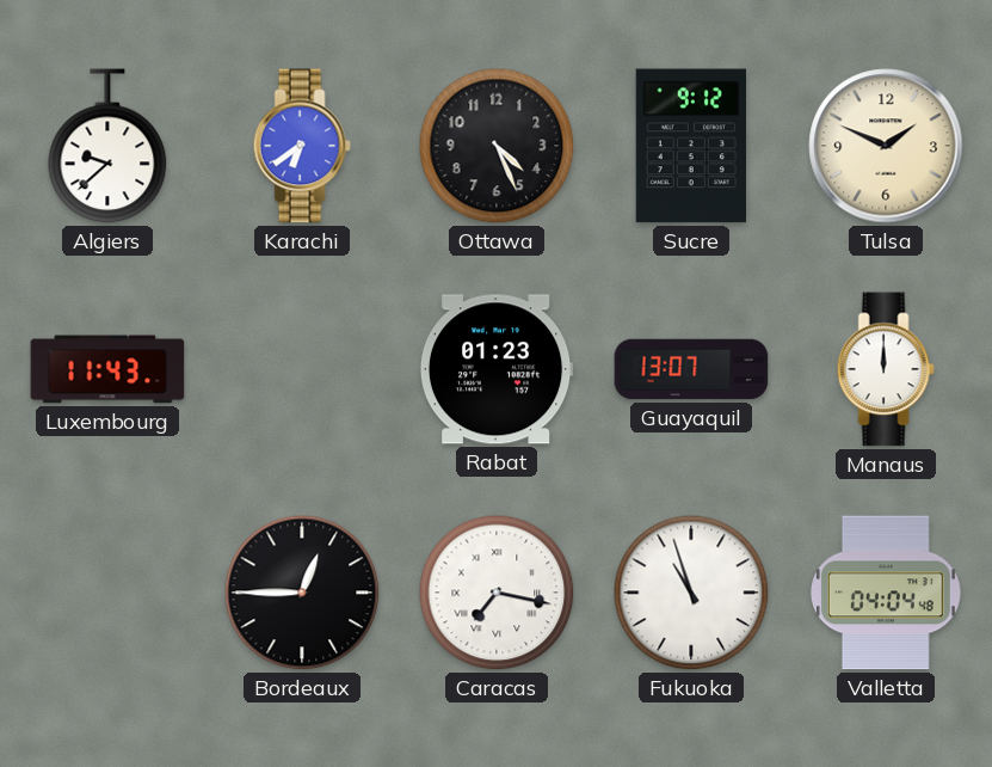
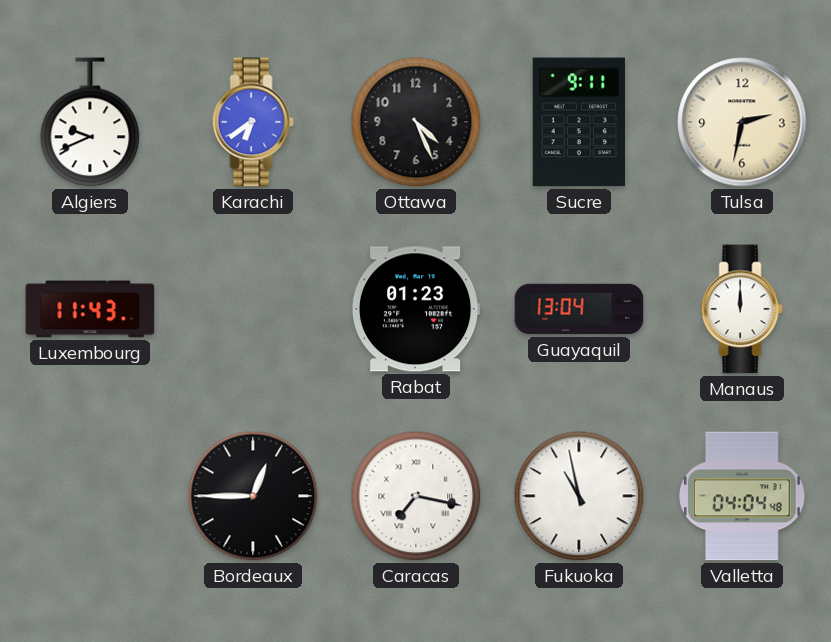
Algiers: 9:38 -> 9:41 (90, 122)
Sucre: 9:12 -> 9:11 (579, 122)
Tulsa: 1:49 -> 2:32 (742, 122)
Guayaquil: 13:07 -> 13:04 (579, 309)
Fukuoka: 10:57 -> 10:58 (579, 496)
